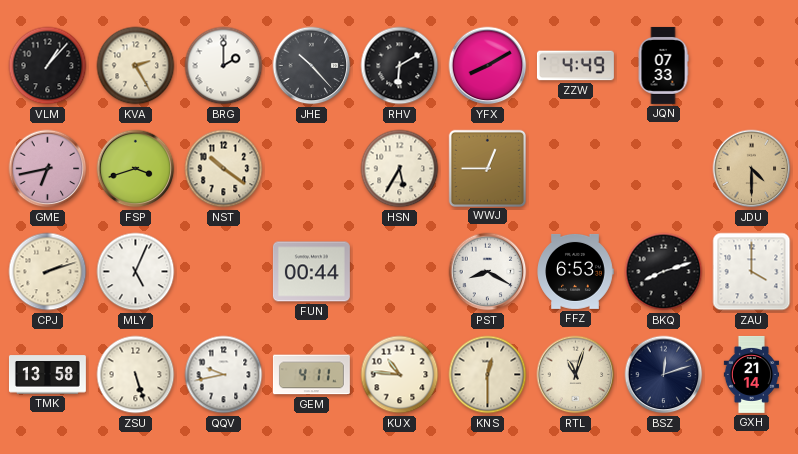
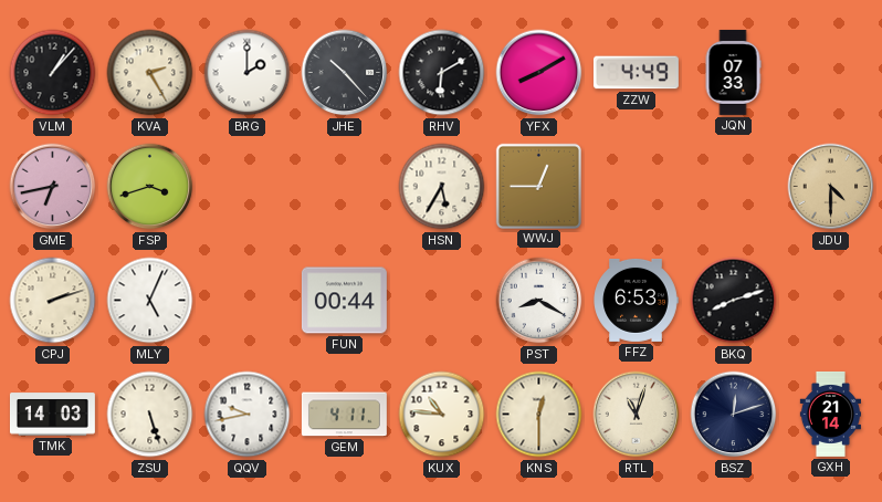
NST: 10:21 -> none (224, 169)
ZAU: 4:00 -> none (752, 272)
TMK: 13:58 -> 14:03 (52, 415)
